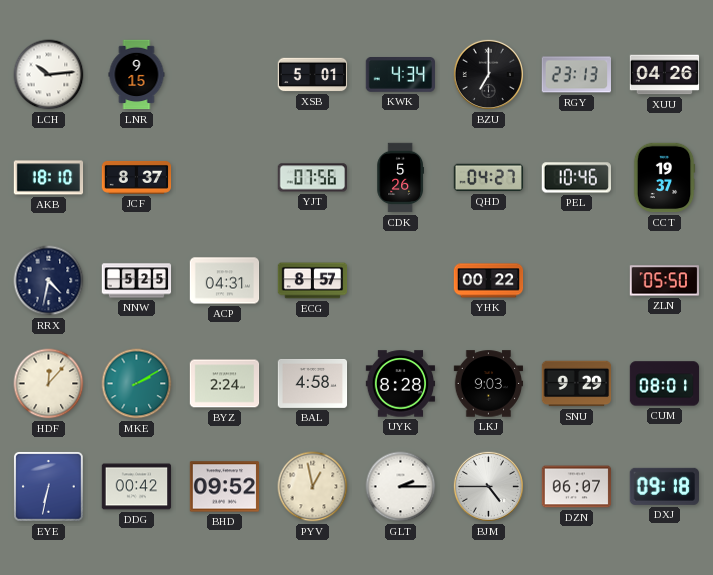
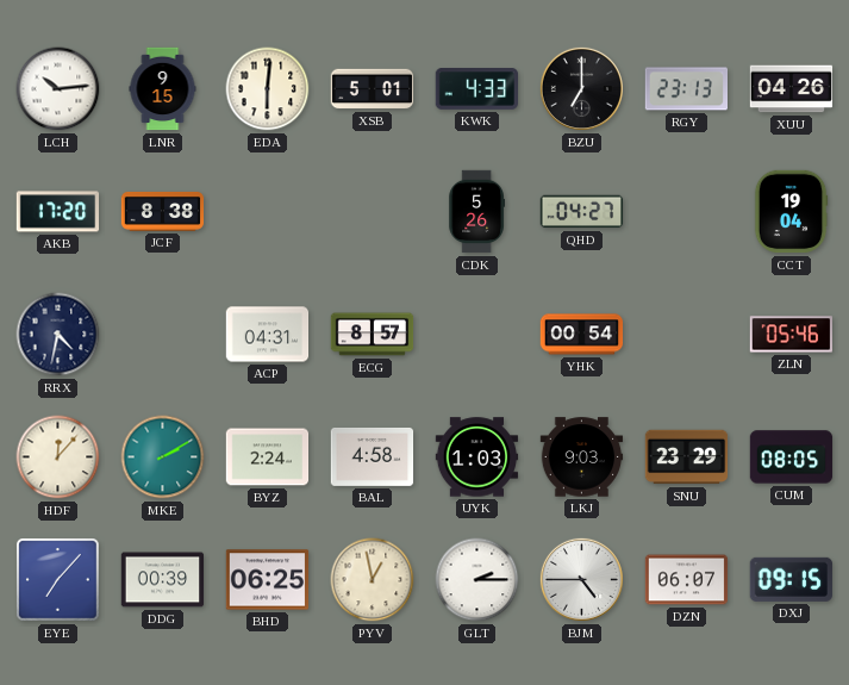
EDA: none -> 6:01 (268, 89)
KWK: 4:34 -> 4:33 (477, 89)
AKB: 18:10 -> 17:20 (58, 212)
JCF: 8:37 -> 8:38 (163, 212)
YJT: 07:56 -> none (312, 178)
PEL: 10:46 -> none (576, 178)
CCT: 19:37 -> 19:04 (791, 212)
NNW: 5:25 -> none (137, 281)
YHK: 00:22 -> 00:54 (582, 335)
ZLN: 05:50 -> 05:46 (791, 335)
UYK: 8:28 -> 1:03 (477, 457)
SNU: 9:29 -> 23:29 (687, 457)
CUM: 08:01 -> 08:05 (792, 457)
EYE: 6:32 -> 7:07 (58, 580)
DDG: 00:42 -> 00:39 (163, 580)
BHD: 09:52 -> 06:25 (268, 580)
DXJ: 09:18 -> 09:15 (791, 579)
